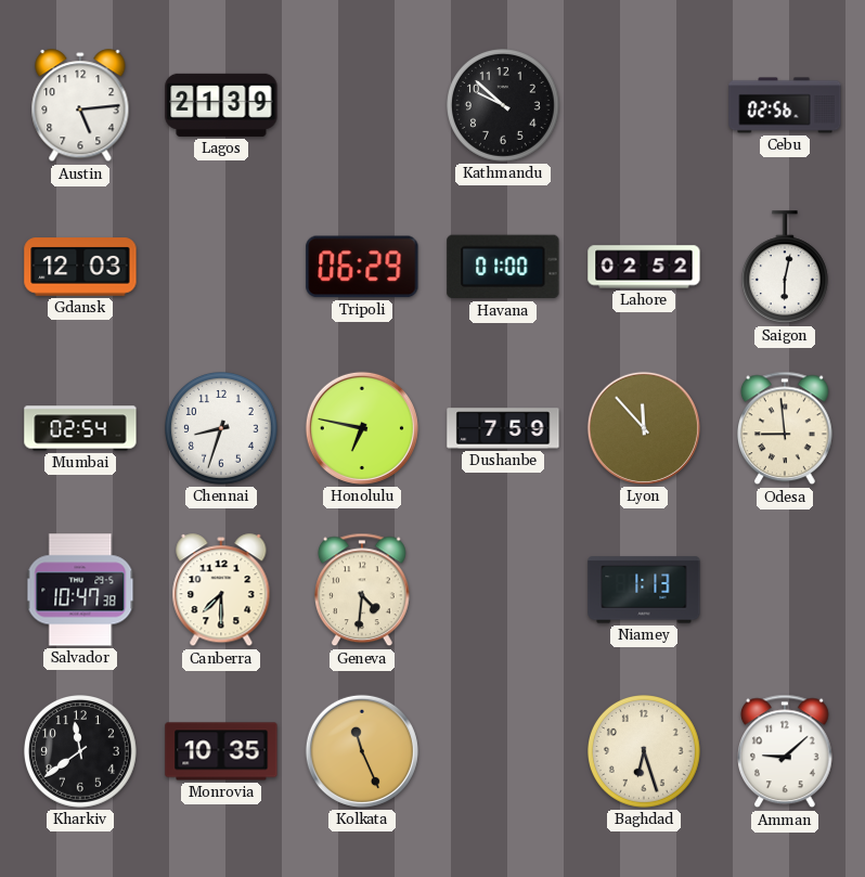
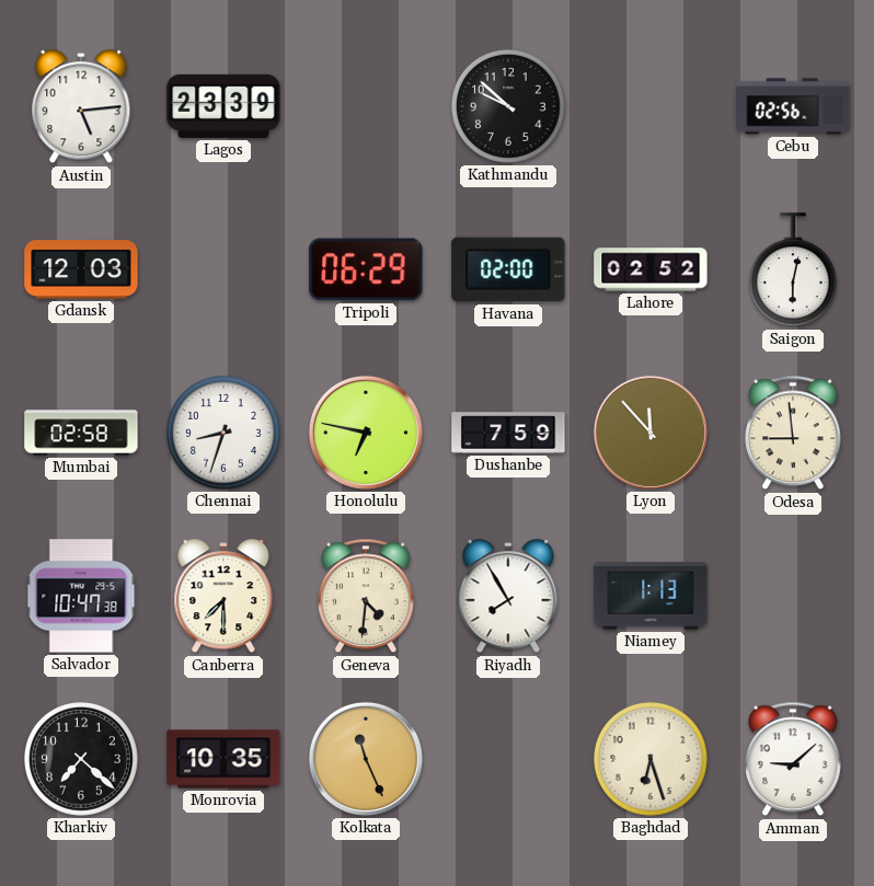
Lagos: 21:39 -> 23:39 (223, 106)
Havana: 01:00 -> 02:00 (508, 269)
Mumbai: 02:54 -> 02:58 (81, 433)
Riyadh: none -> 7:55 (508, 597)
Kharkiv: 11:39 -> 7:22 (82, 760)
